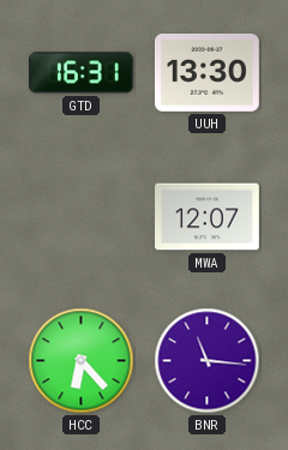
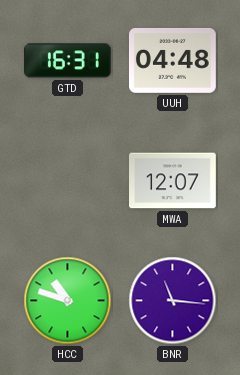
UUH: 13:30 -> 04:48 (173, 60)
HCC: 6:23 -> 10:48 (68, 301)
